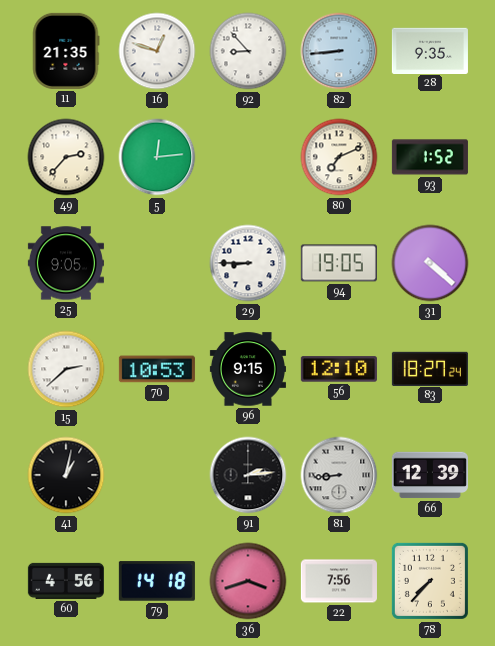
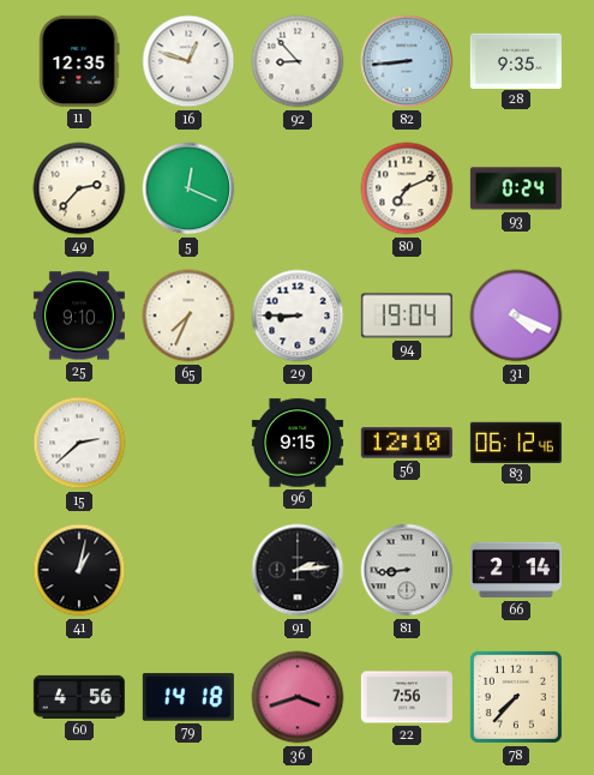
11: 21:35 -> 12:35 (79, 61)
5: 12:14 -> 12:19 (188, 188)
93: 1:52 -> 0:24 (516, 188)
25: 9:05 -> 9:10 (79, 316)
65: none -> 7:34 (188, 316)
94: 19:05 -> 19:04 (407, 316)
31: 4:22 -> 4:19 (516, 316)
70: 10:53 -> none (157, 369)
83: 18:27 -> 06:12 (516, 441)
66: 12:39 -> 2:14 (516, 570)
